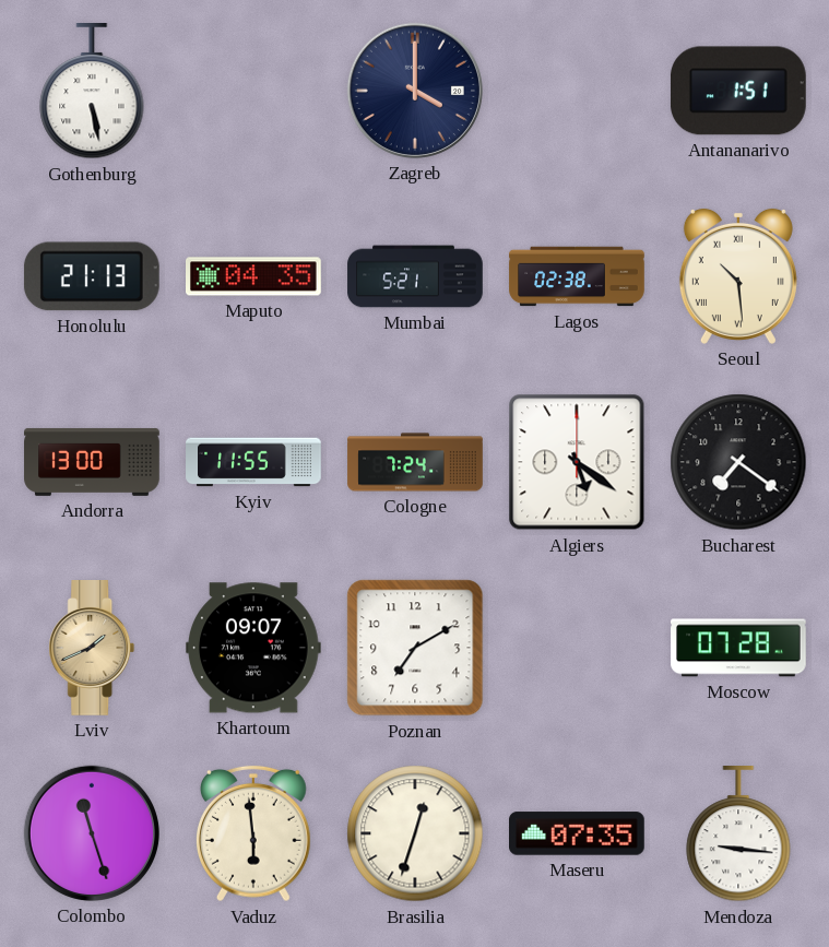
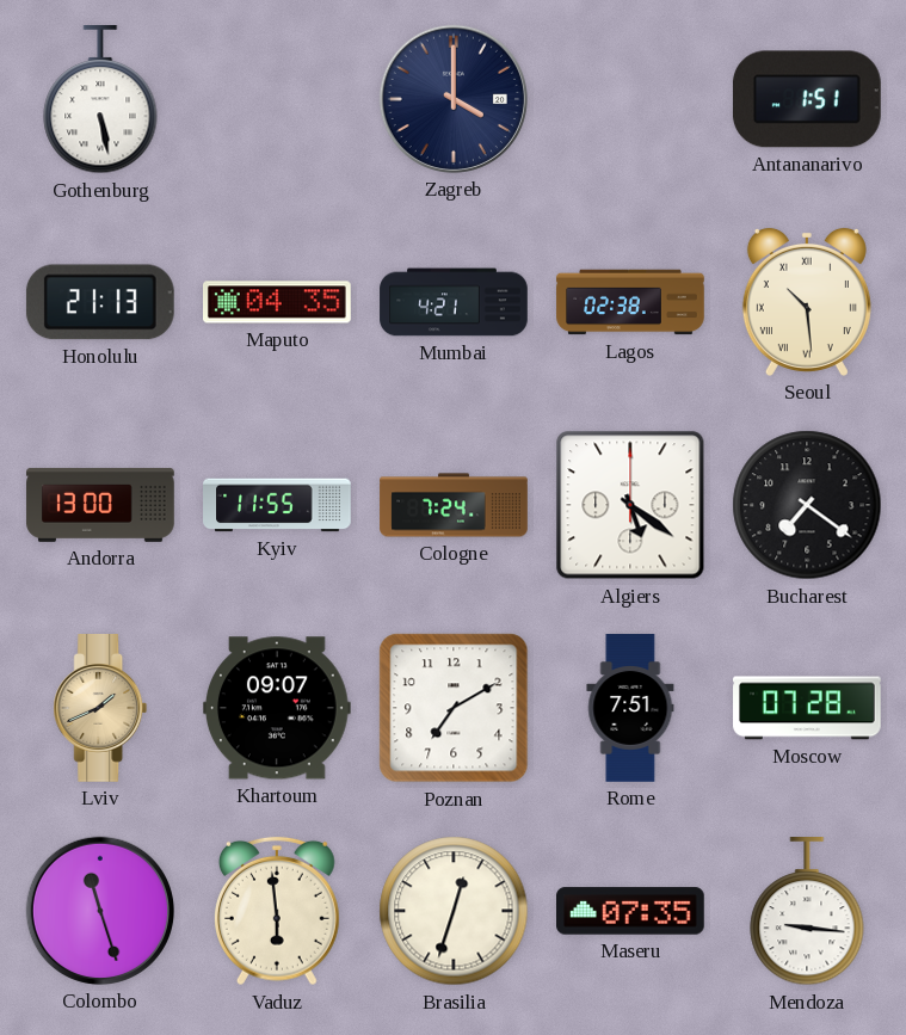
Mumbai: 5:21 -> 4:21 (454, 302)
Rome: none -> 7:51 (630, 708)
